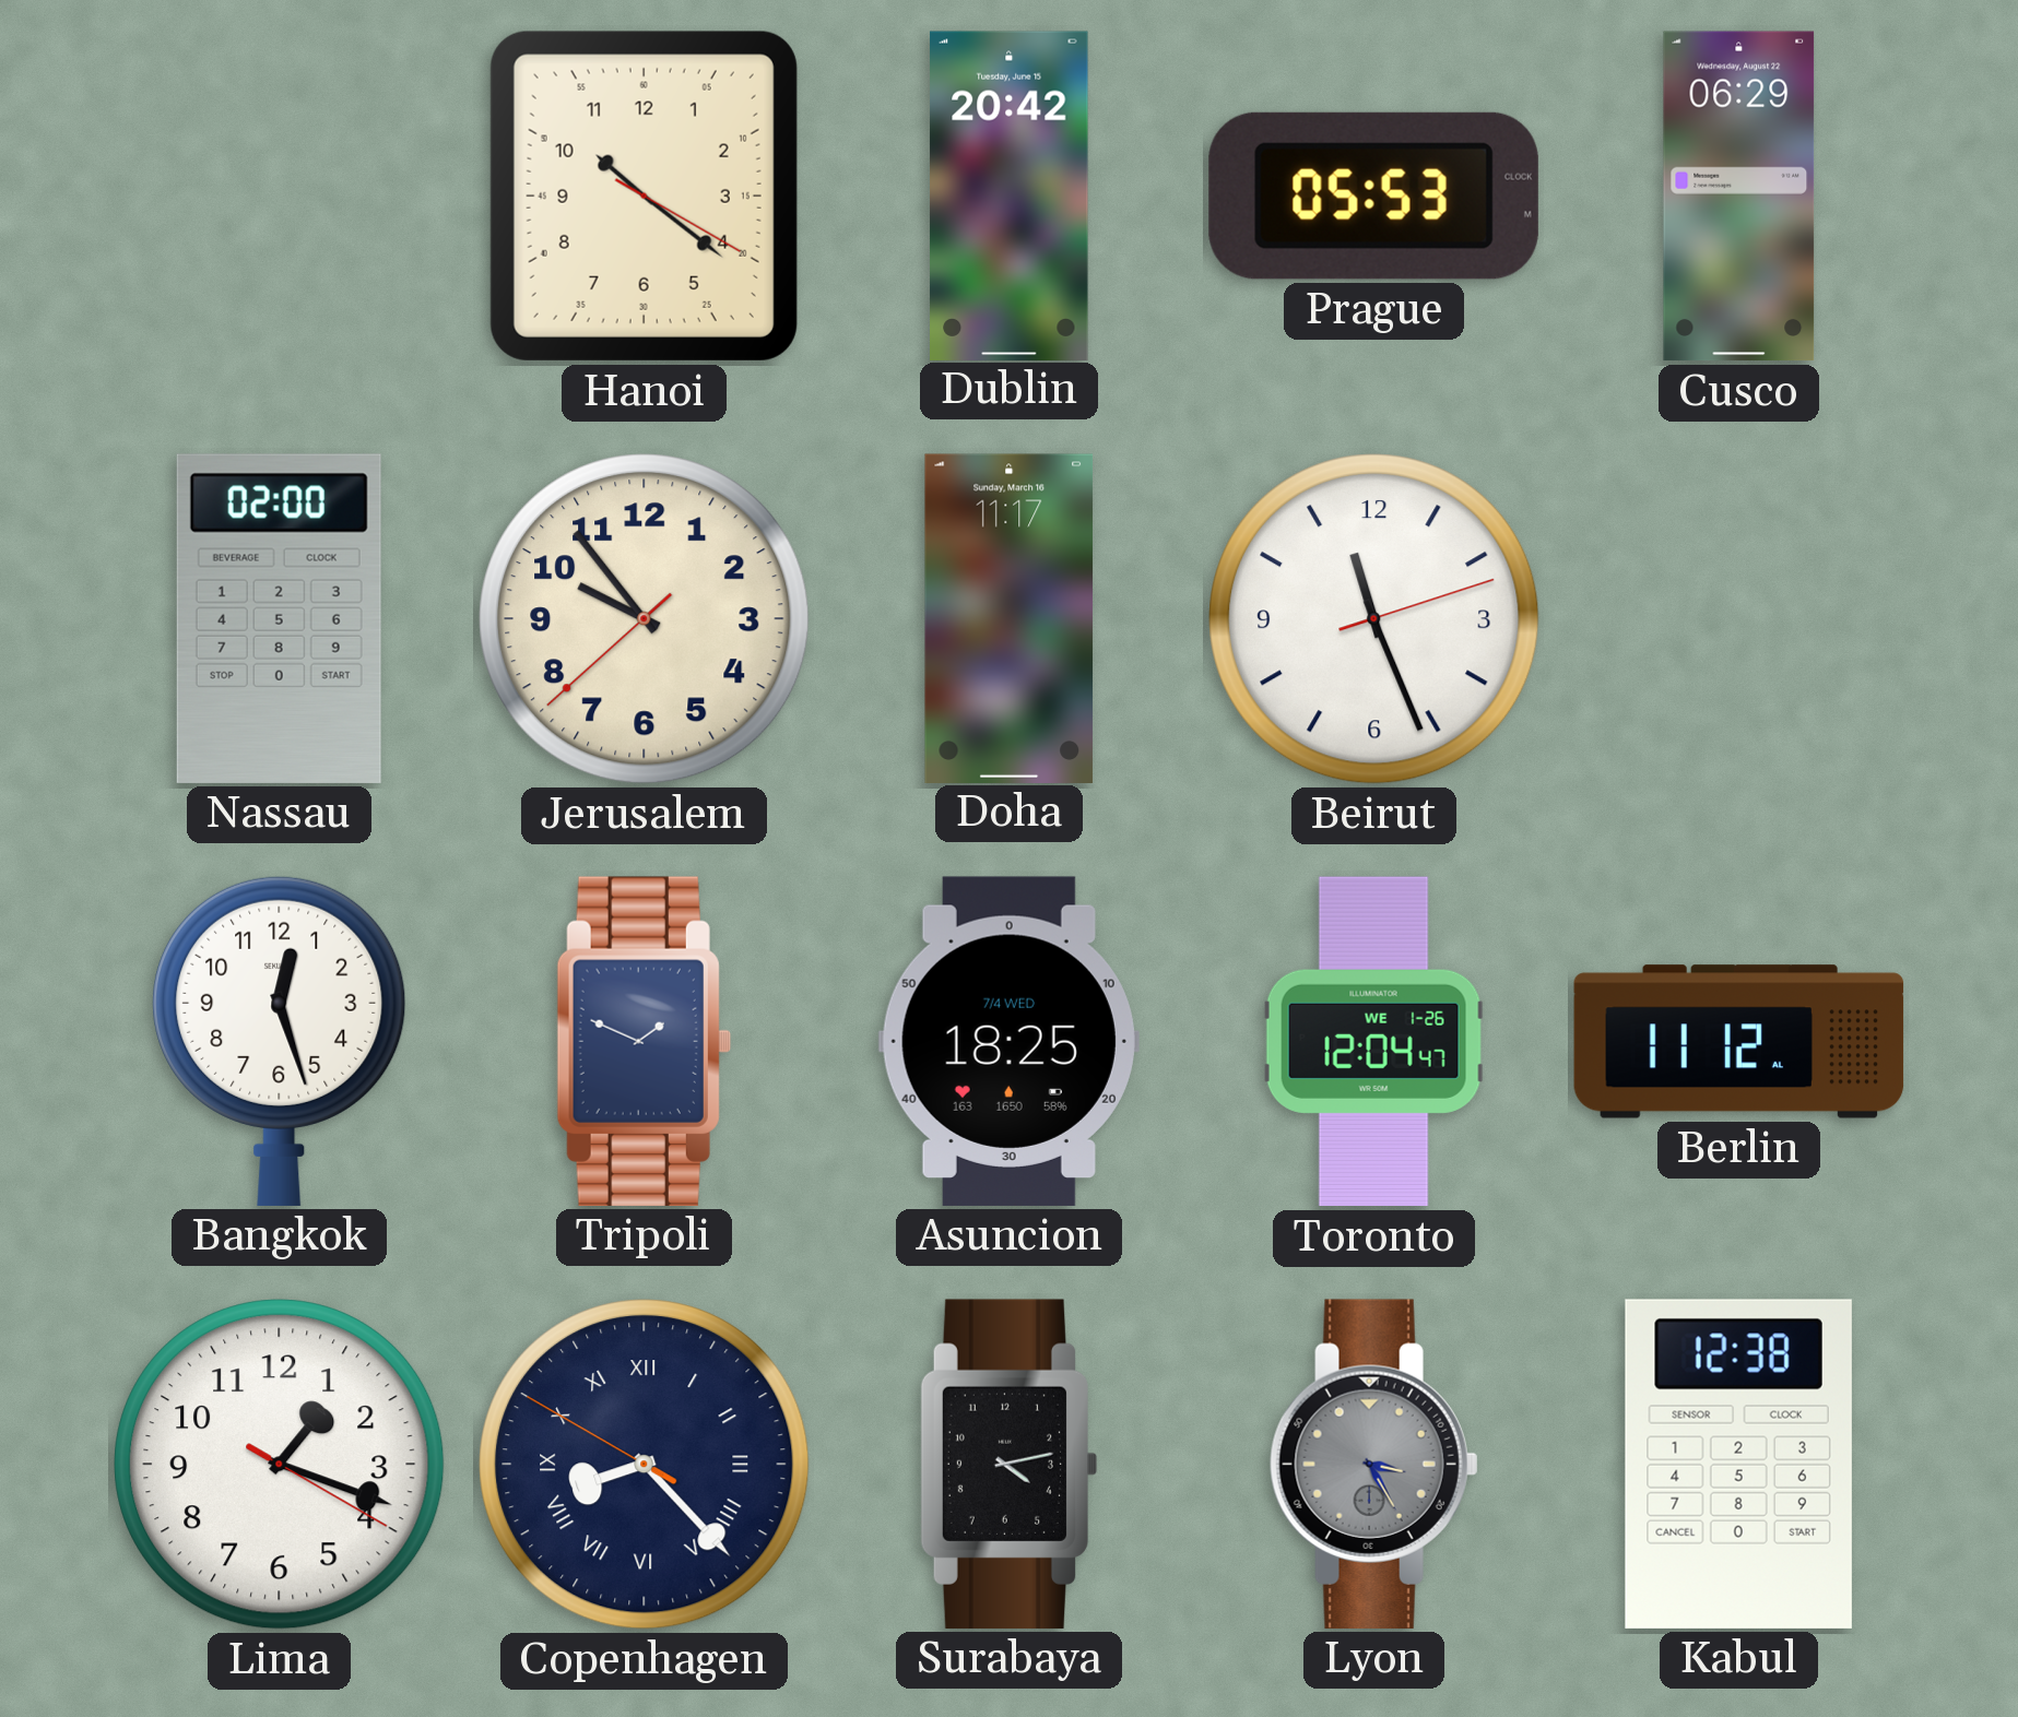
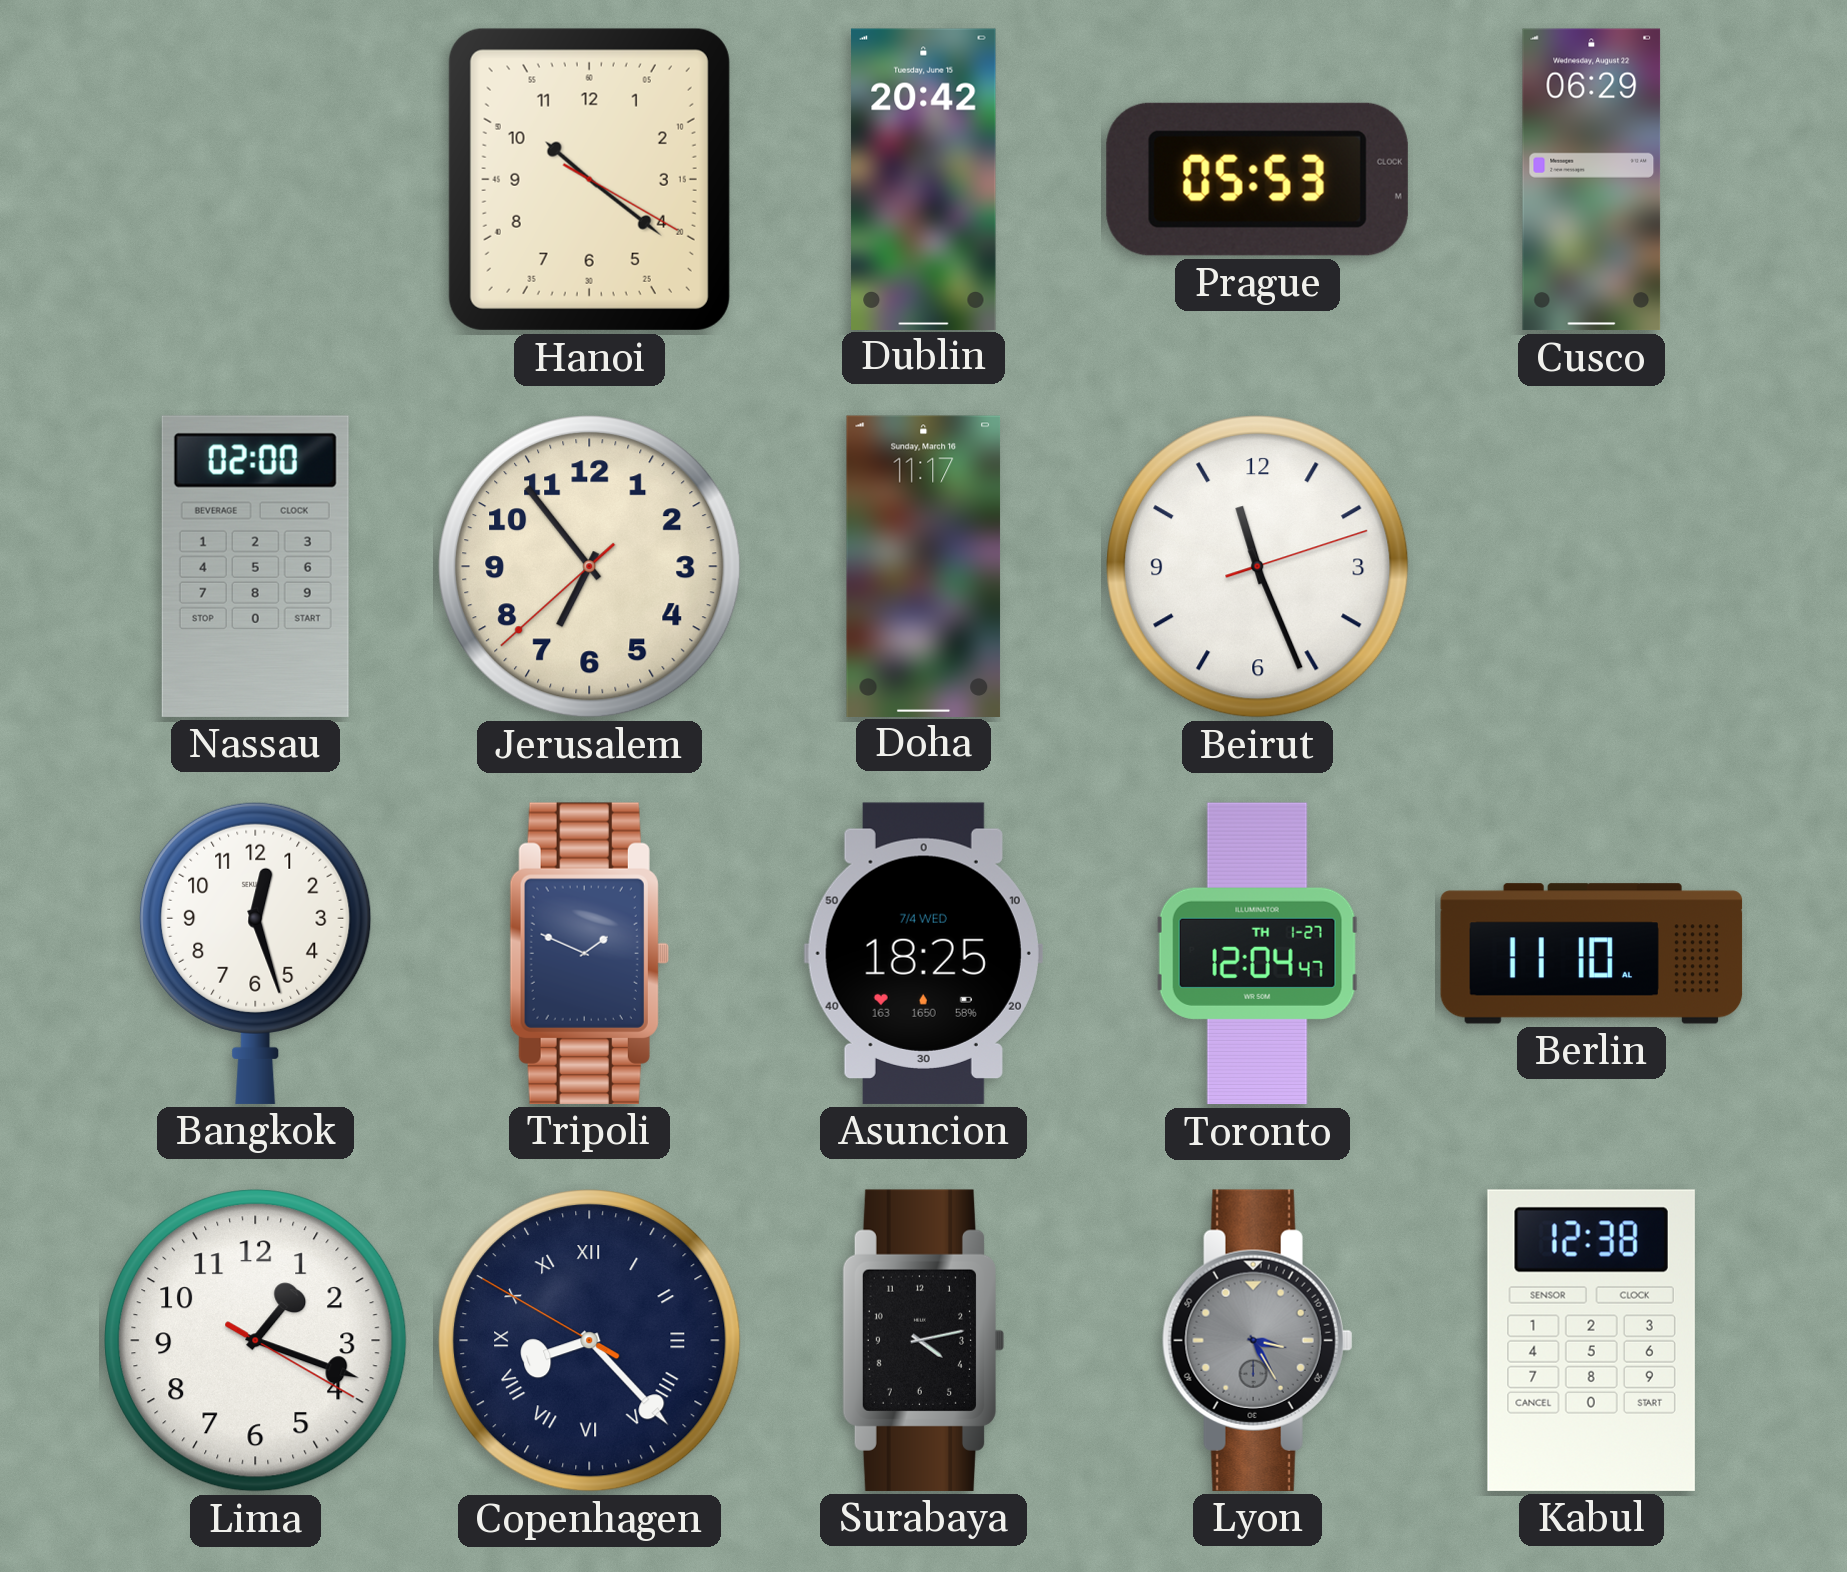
Jerusalem: 9:53 -> 6:53 (590, 567)
Toronto date: WE 1-26 -> TH 1-27 (1257, 954)
Berlin: 11:12 -> 11:10 (1592, 954)
